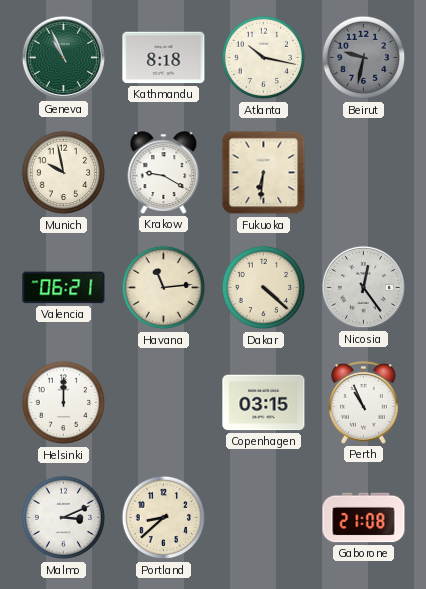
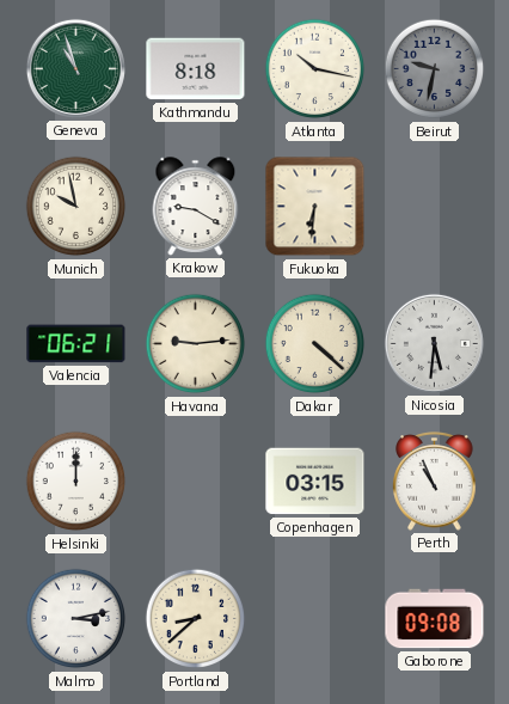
Geneva: 10:56 -> 10:57 (75, 68)
Havana: 11:14 -> 9:14 (196, 344)
Nicosia: 12:24 -> 5:31 (434, 343)
Malmo: 3:11 -> 3:13 (76, 619)
Gaborone: 21:08 -> 09:08 (435, 619)
